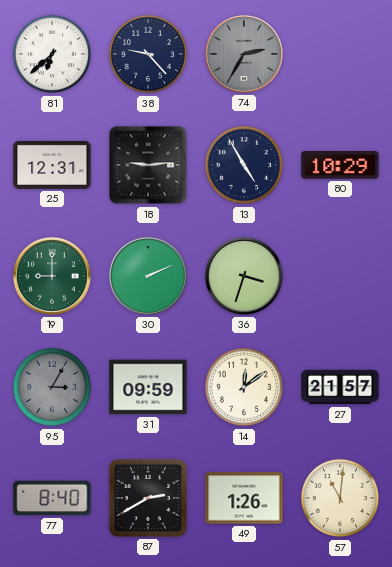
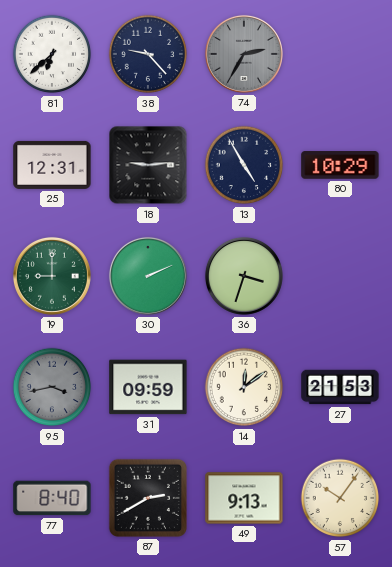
95: 3:05 -> 3:43 (52, 387)
27: 21:57 -> 21:53 (340, 387)
49: 1:26 -> 9:13 (244, 498)
57: 11:01 -> 10:06 (340, 498)
